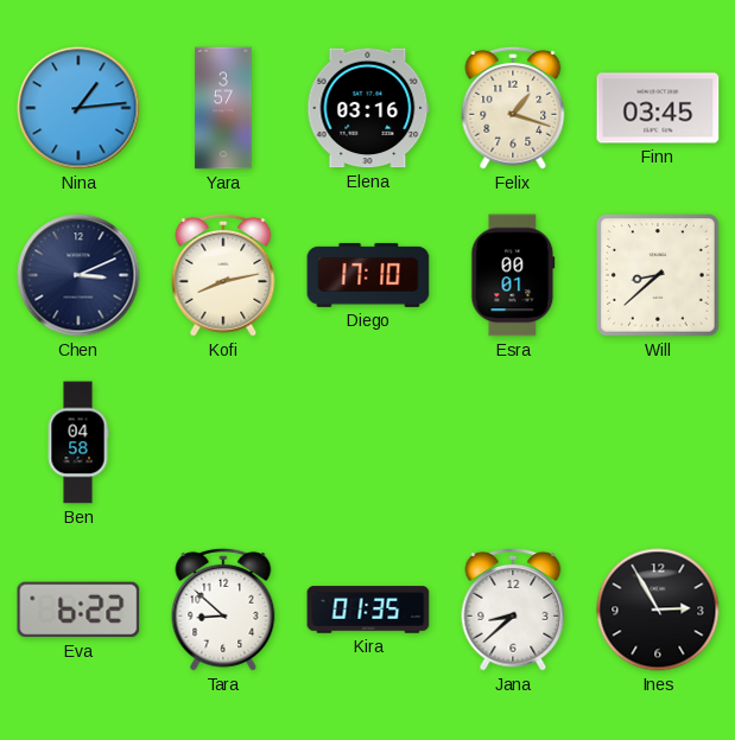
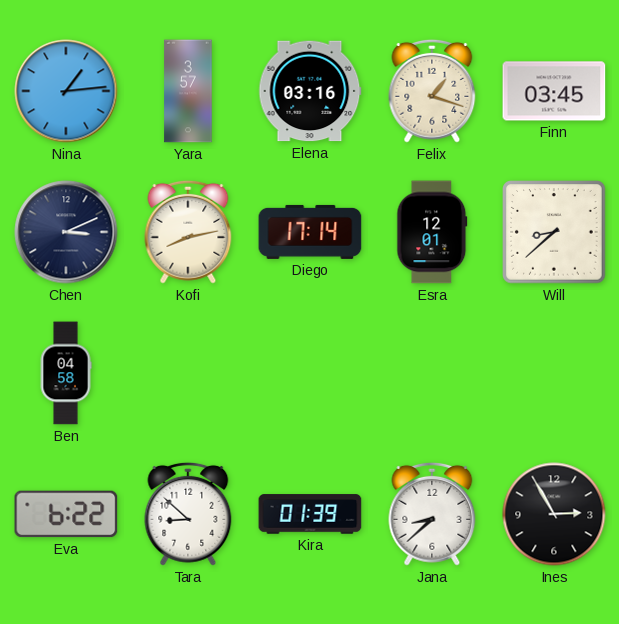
Diego: 17:10 -> 17:14 (310, 232)
Esra: 00:01 -> 12:01 (432, 232)
Kira: 01:35 -> 01:39 (310, 514)
